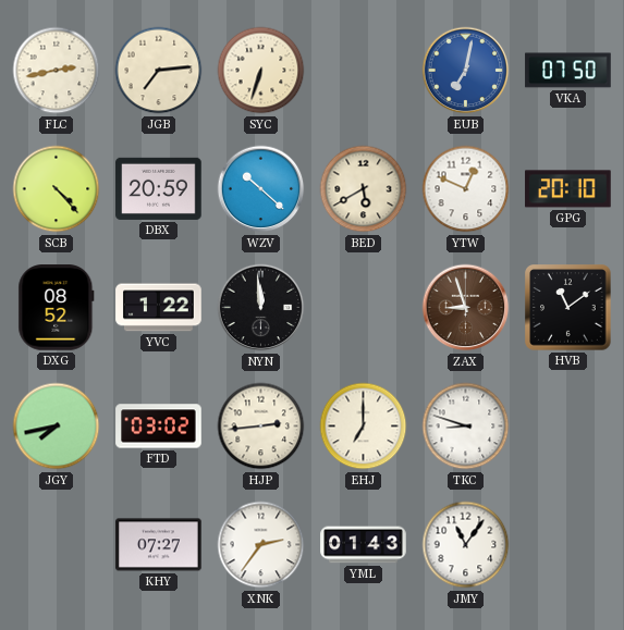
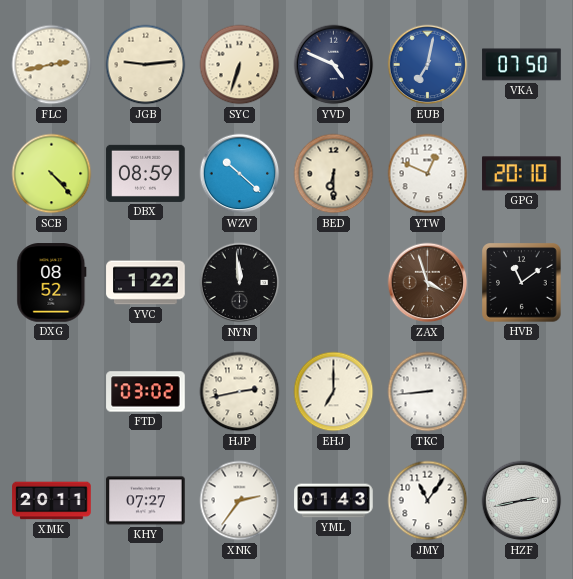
JGB: 7:14 -> 9:14 (146, 65)
YVD: none -> 4:49 (334, 65)
DBX: 20:59 -> 08:59 (146, 173)
BED: 5:40 -> 6:30 (334, 174)
ZAX: 8:57 -> 3:57 (428, 283)
JGY: 7:43 -> none (57, 427)
HJP: 2:44 -> 2:43 (240, 392)
TKC: 8:48 -> 8:44 (428, 392)
XMK: none -> 20:11 (52, 501)
HZF: none -> 2:43 (522, 501)
